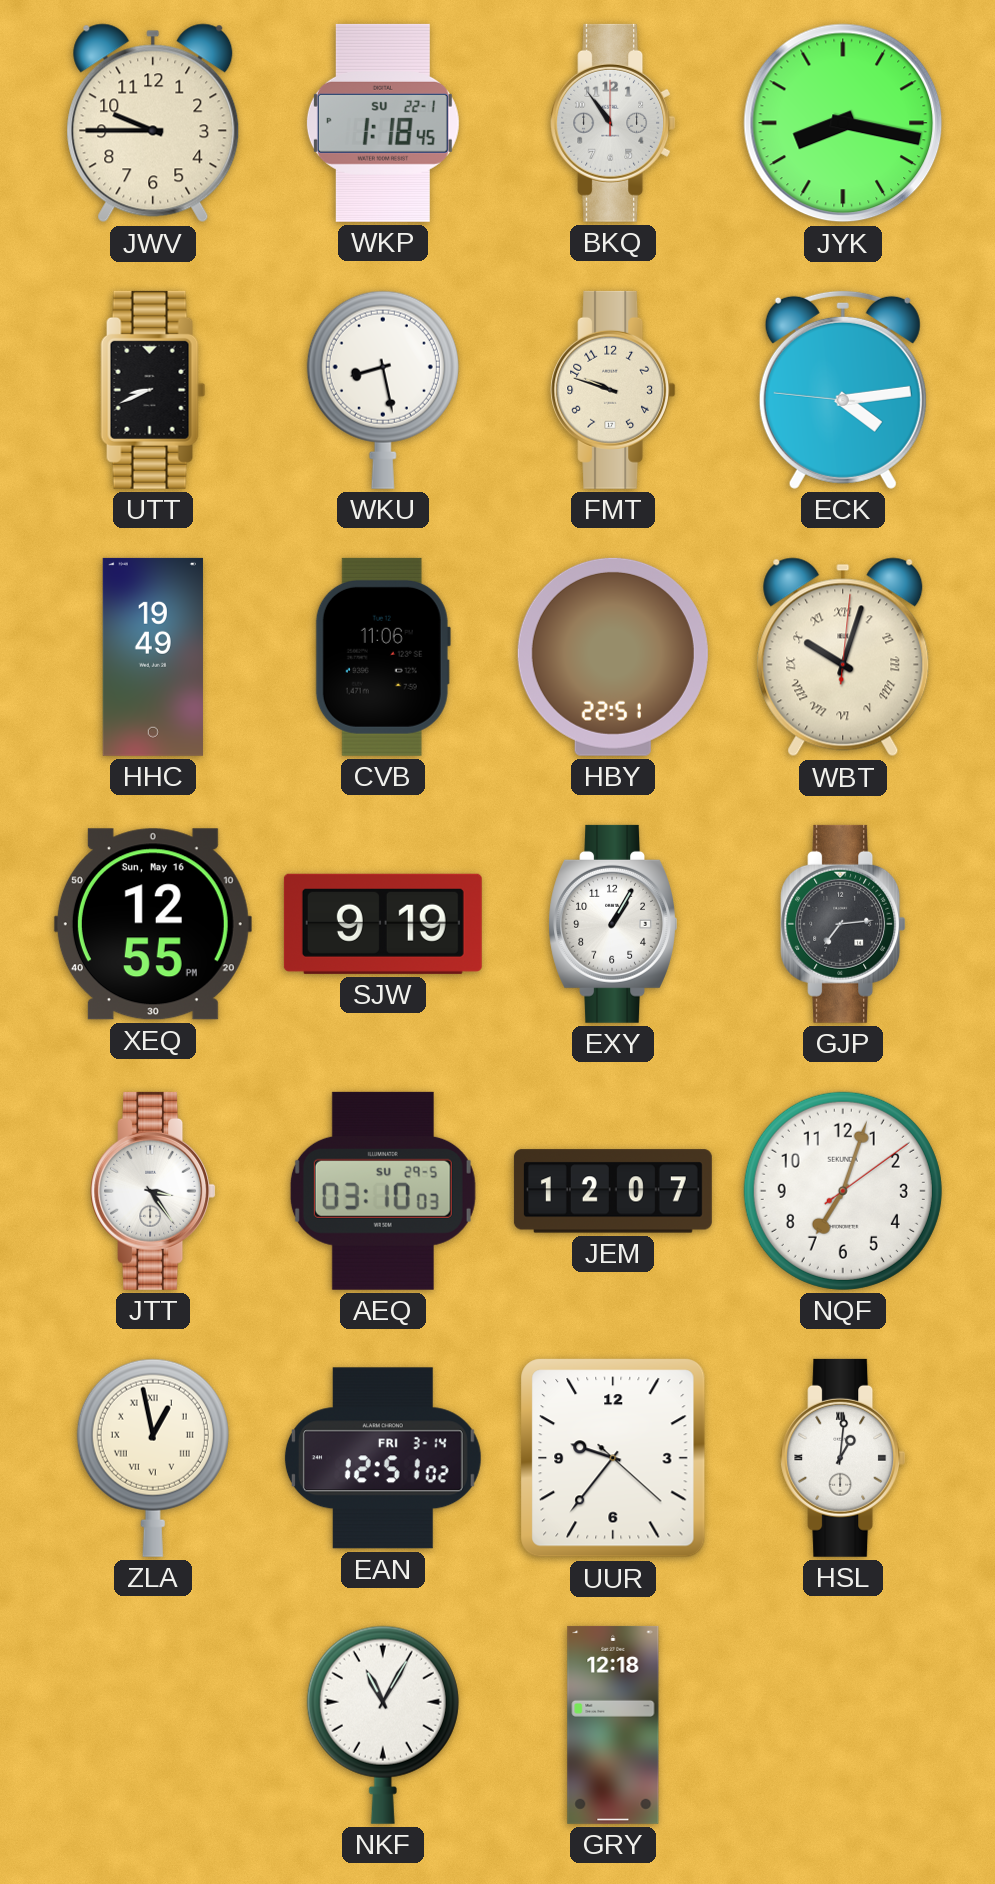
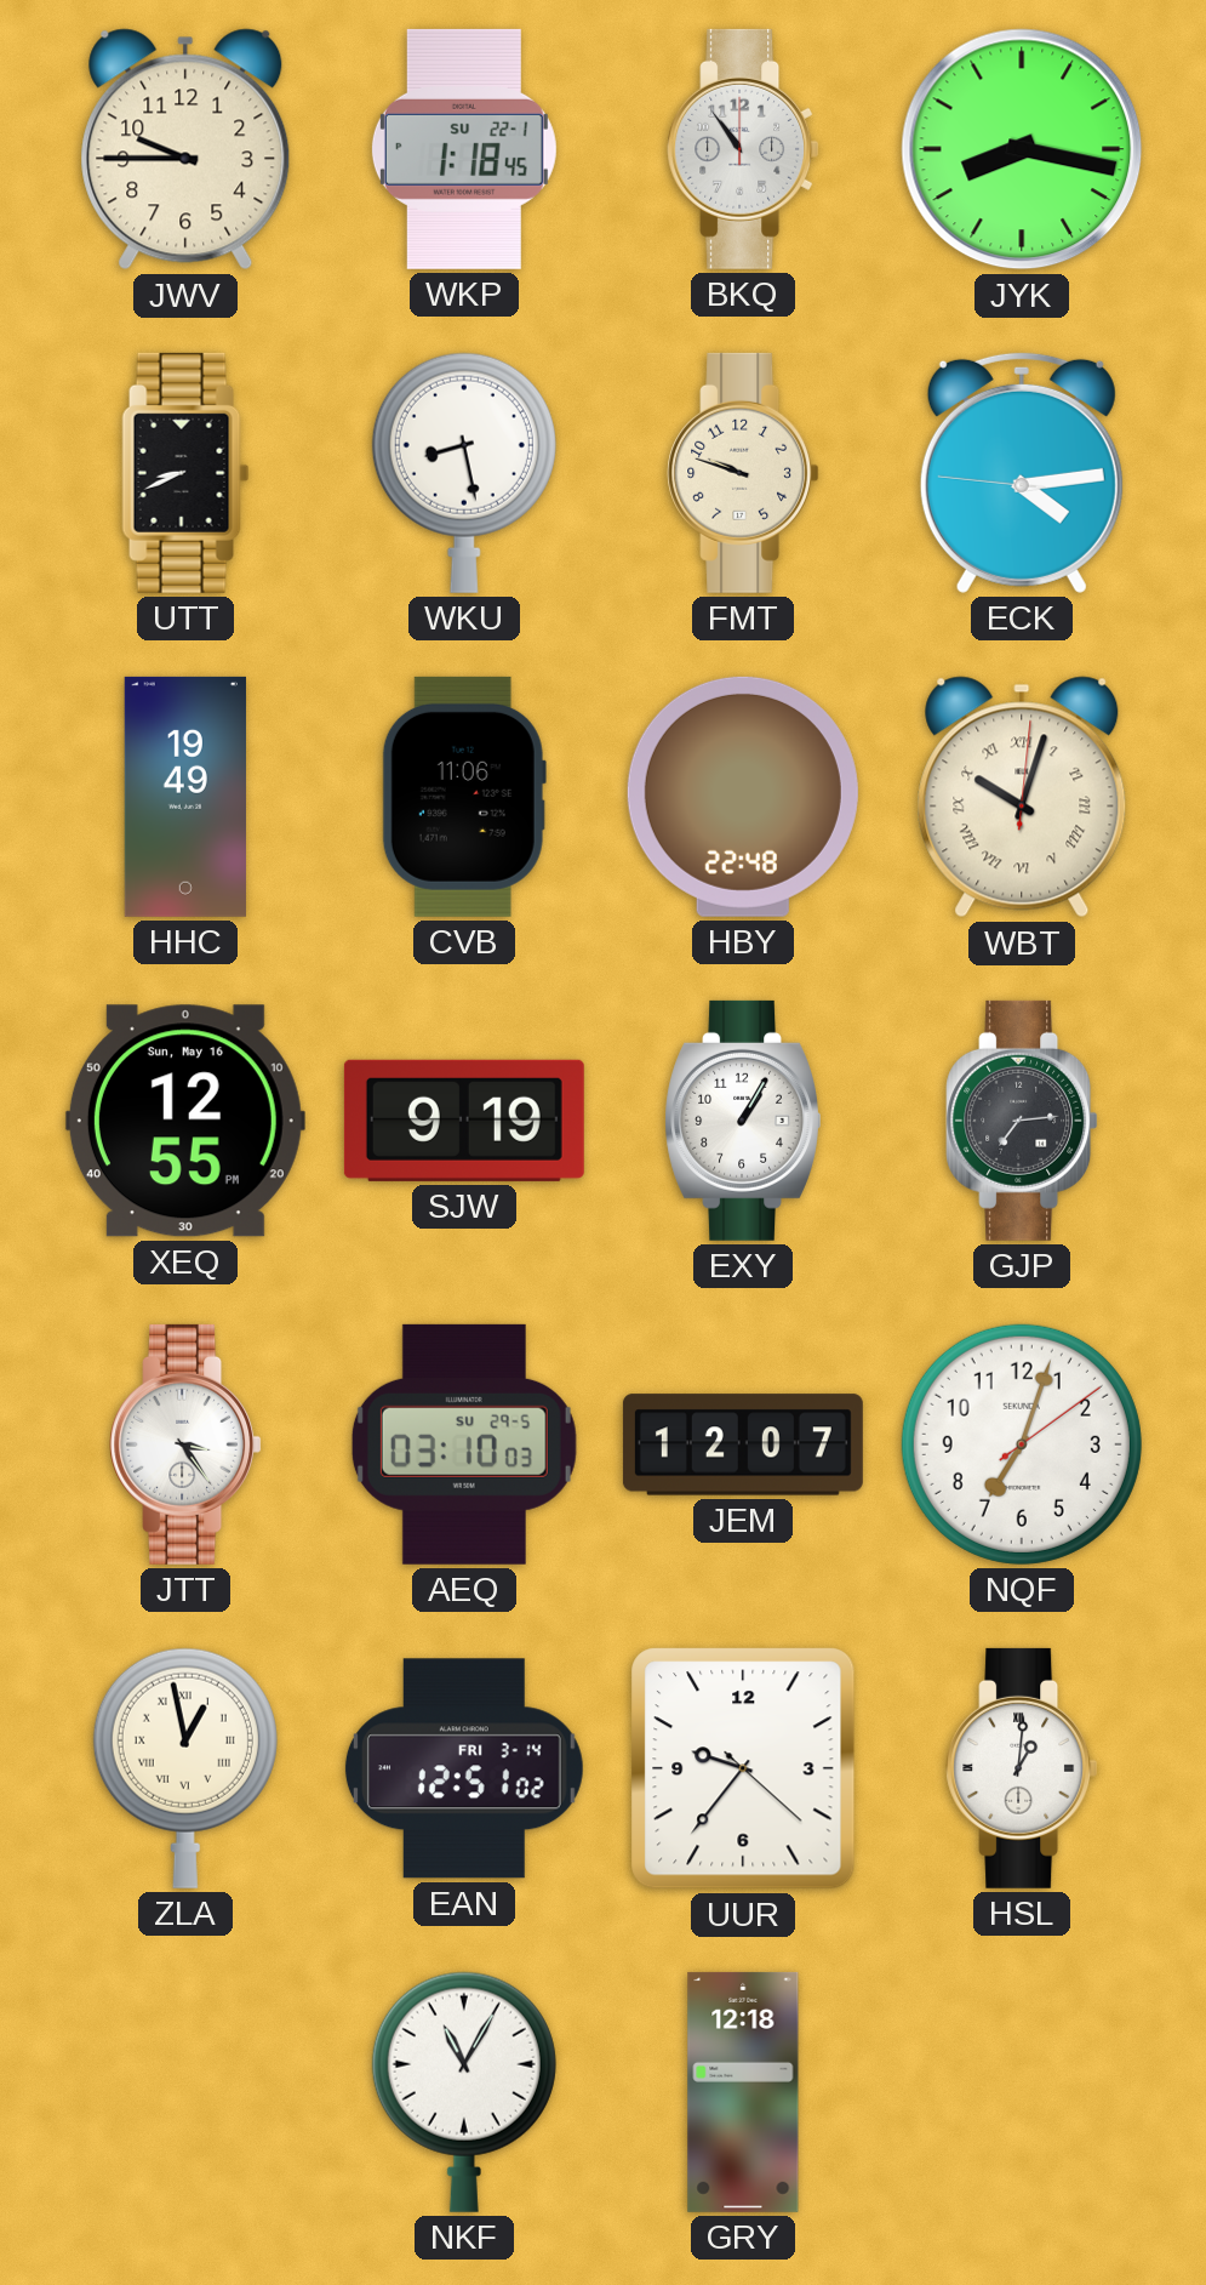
HBY: 22:51 -> 22:48 (743, 797)
